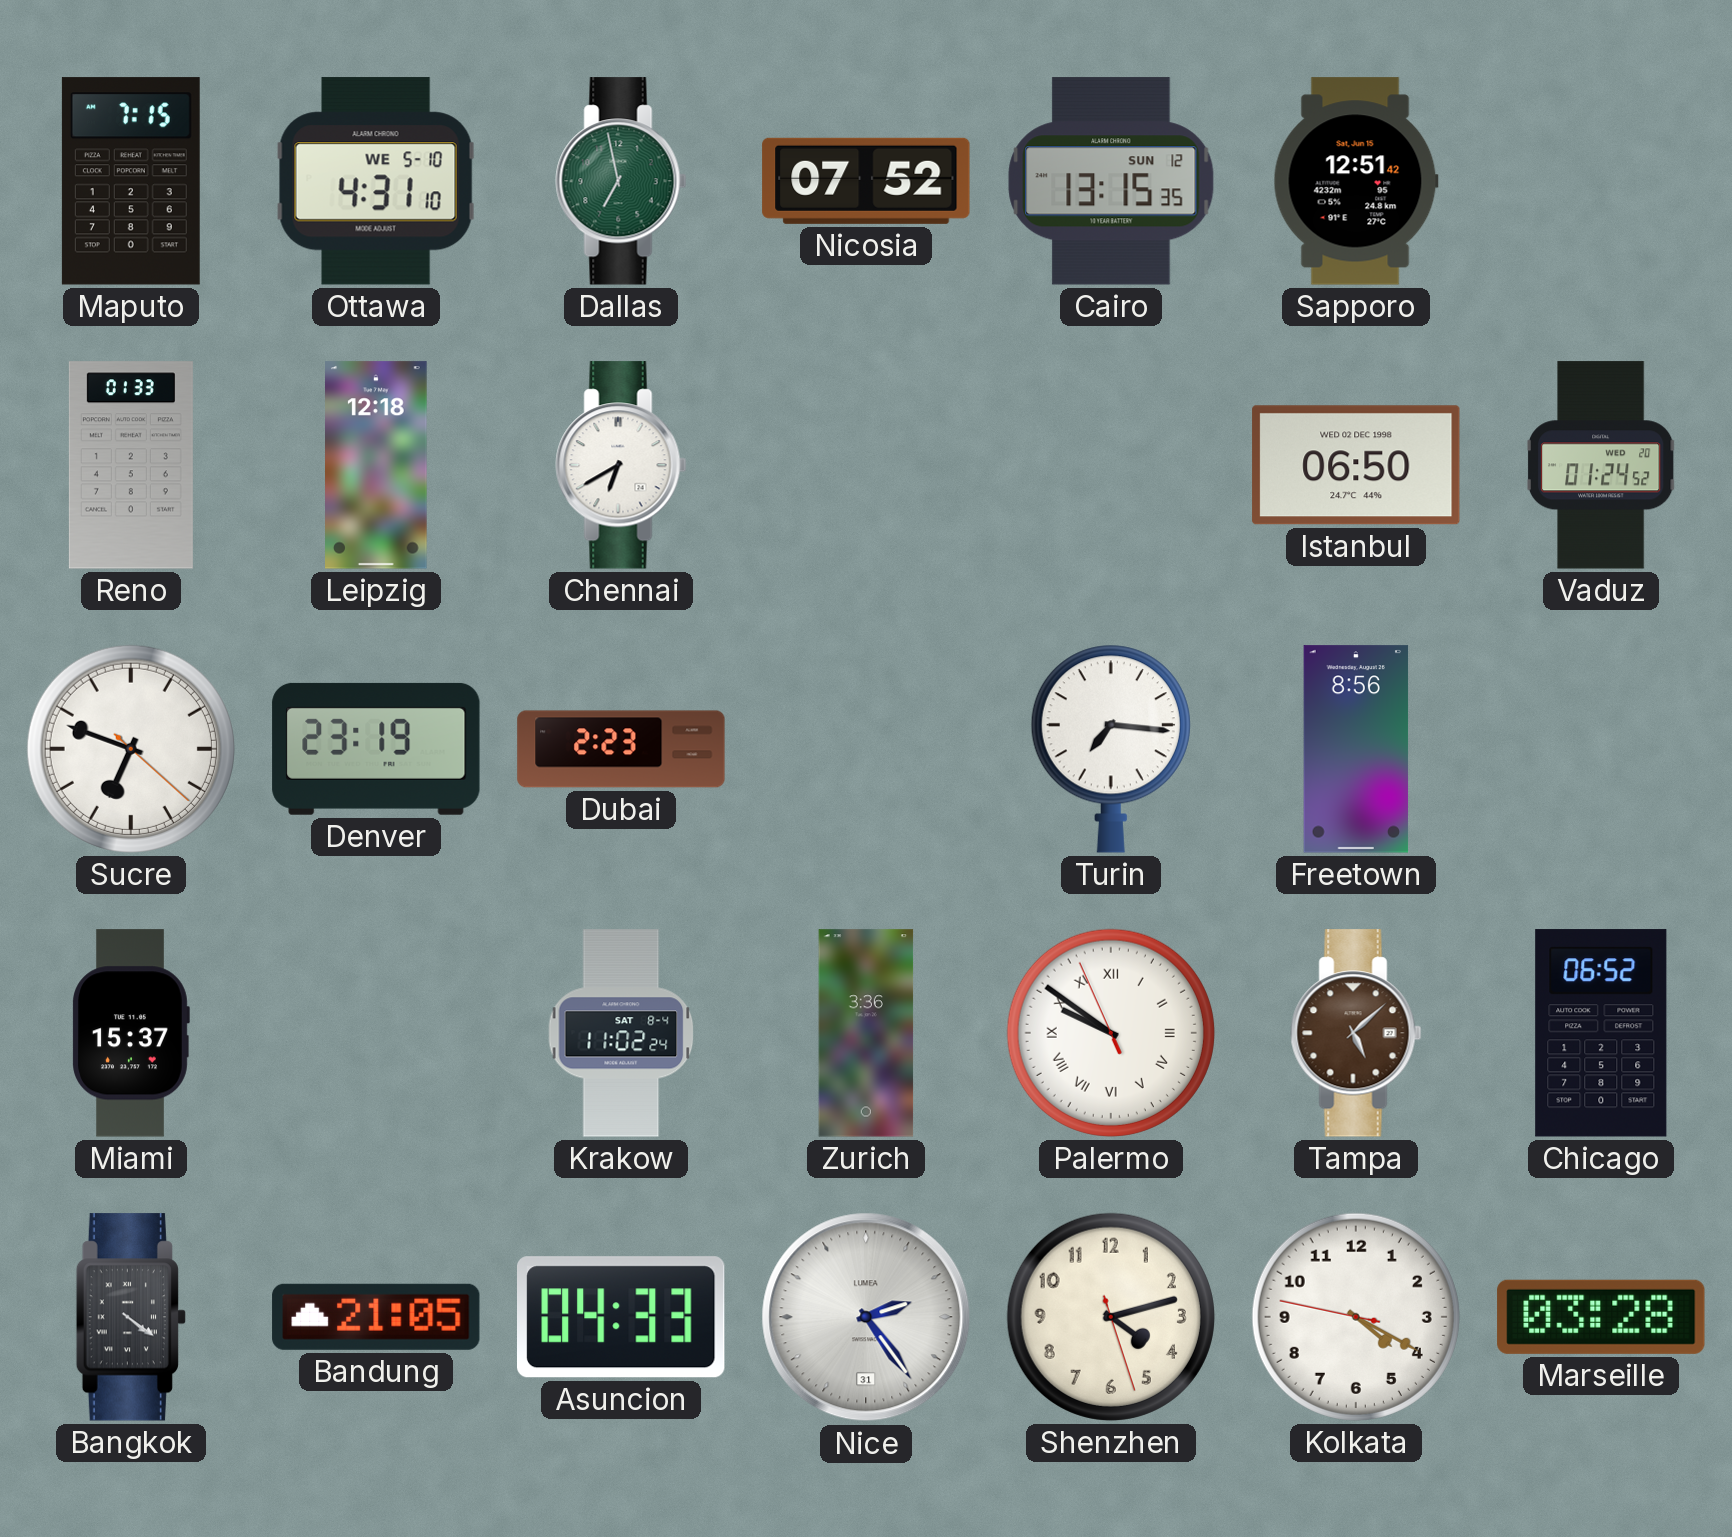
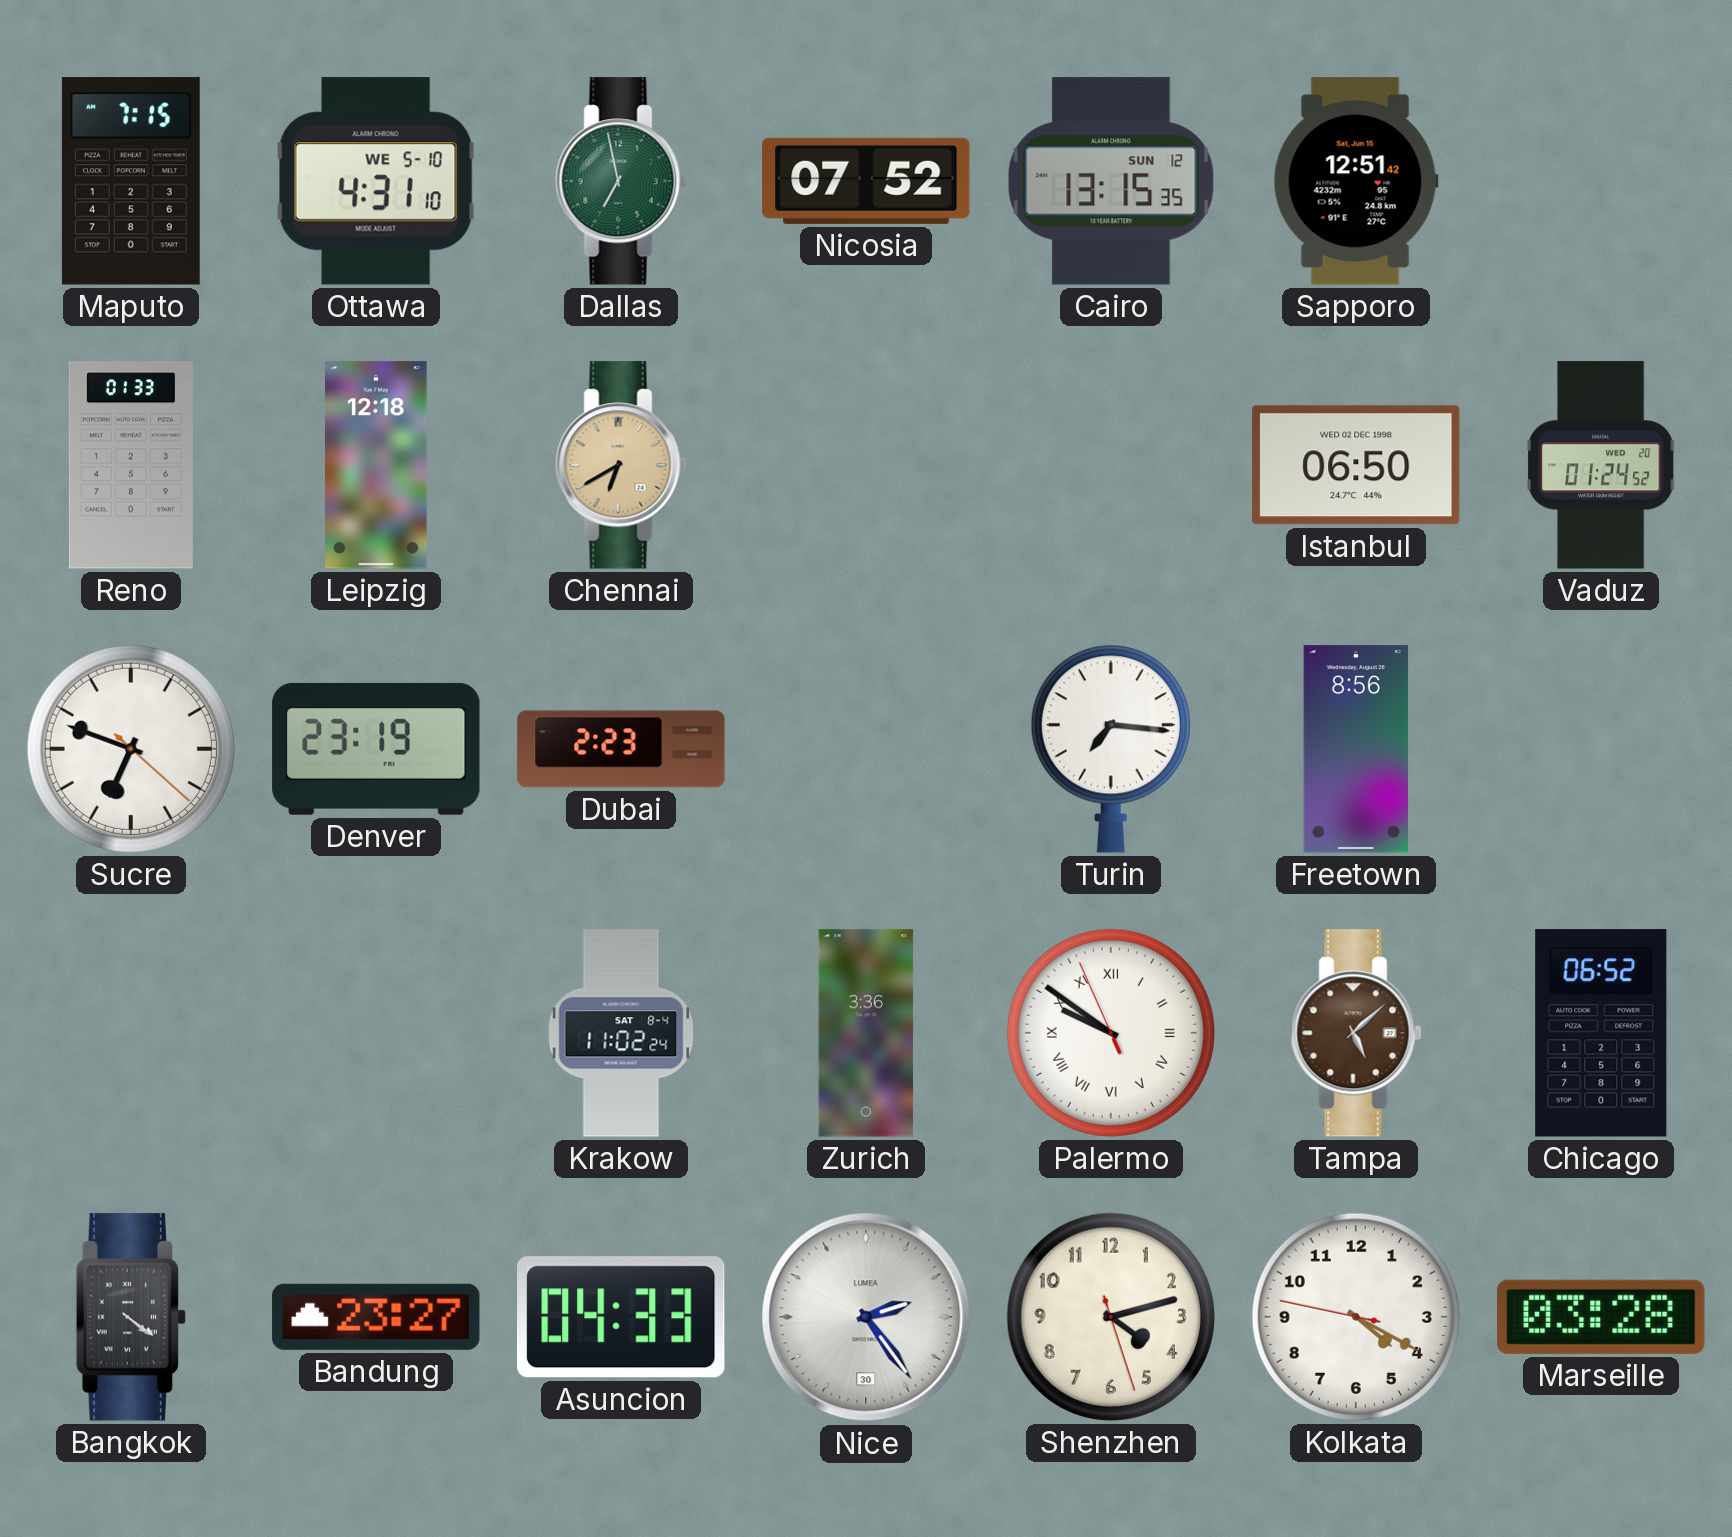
Chennai dial: white -> champagne (621, 465)
Miami: 15:37 -> none (131, 1033)
Bandung: 21:05 -> 23:27 (376, 1317)
Nice date: 31 -> 30 (866, 1317)
